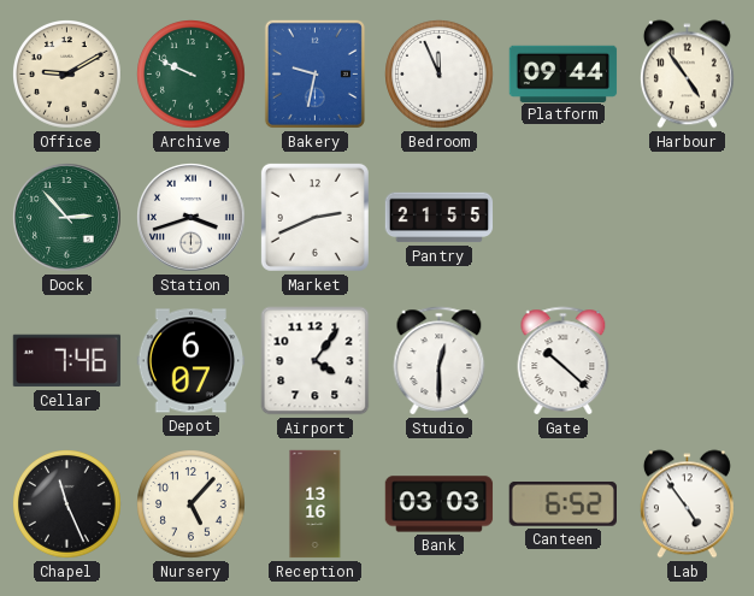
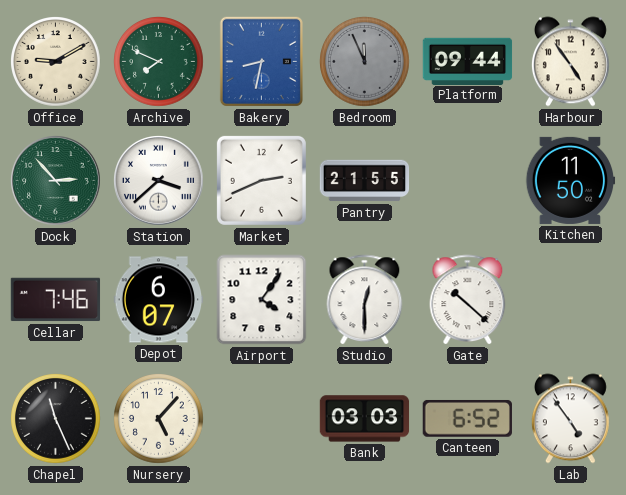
Archive: 9:49 -> 7:49 (159, 62)
Bakery: 9:32 -> 8:32 (261, 61)
Bedroom dial: white -> grey (365, 62)
Station: 3:42 -> 3:38 (159, 181)
Kitchen: none -> 11:50 (570, 180)
Reception: 13:16 -> none (316, 504)
